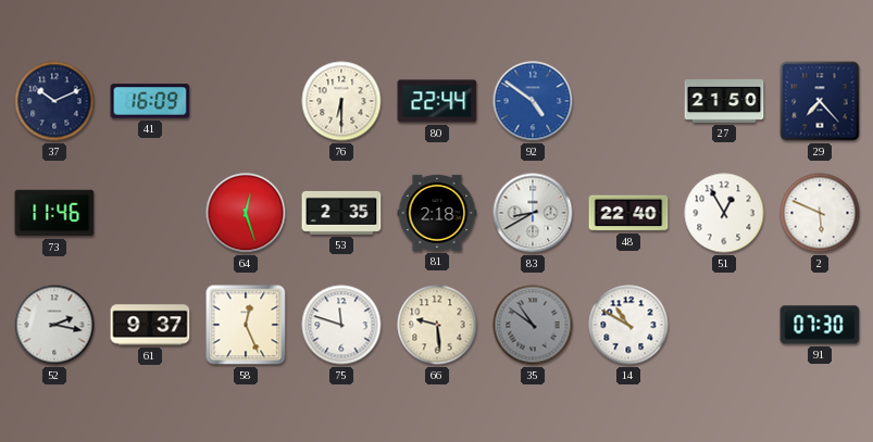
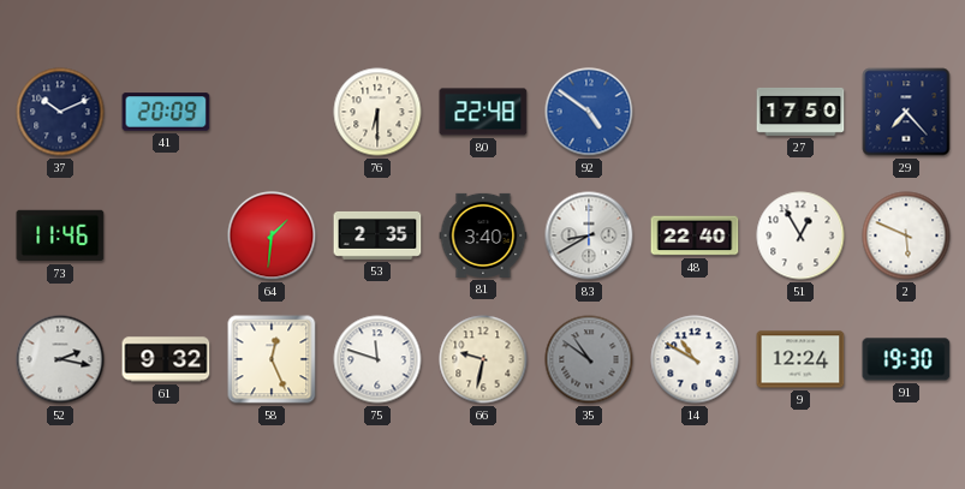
41: 16:09 -> 20:09 (166, 112)
80: 22:44 -> 22:48 (483, 112)
27: 21:50 -> 17:50 (800, 112)
64: 12:27 -> 1:31 (272, 235)
81: 2:18 -> 3:40 (483, 235)
61: 9:37 -> 9:32 (166, 359)
66: 9:29 -> 9:32 (483, 359)
9: none -> 12:24 (800, 359)
91: 07:30 -> 19:30 (906, 359)
